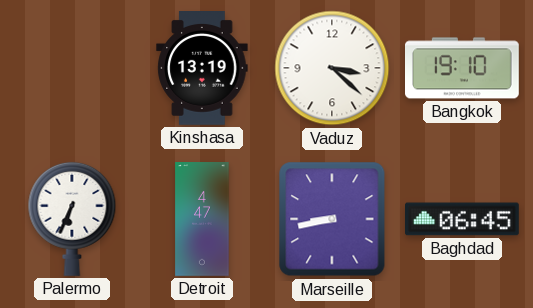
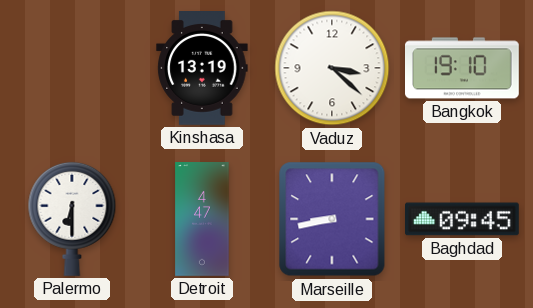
Palermo: 6:34 -> 6:30 (72, 219)
Baghdad: 06:45 -> 09:45 (463, 219)
